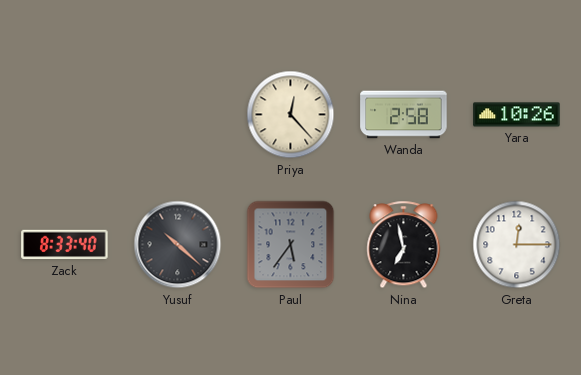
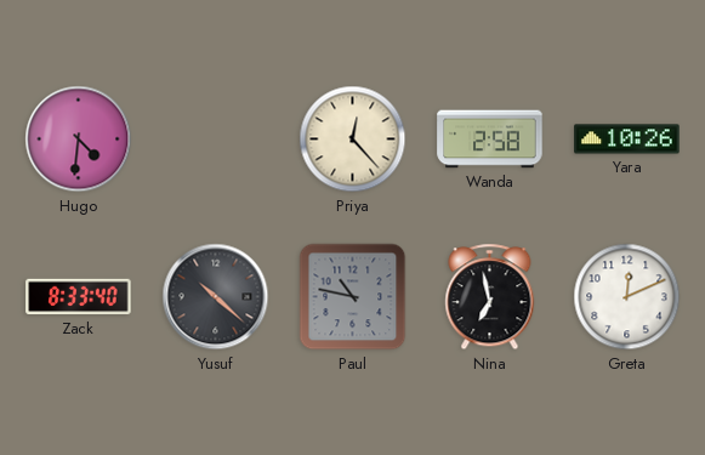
Hugo: none -> 4:31 (79, 140)
Paul: 5:36 -> 10:47 (353, 297)
Greta: 12:15 -> 12:11 (627, 297)
